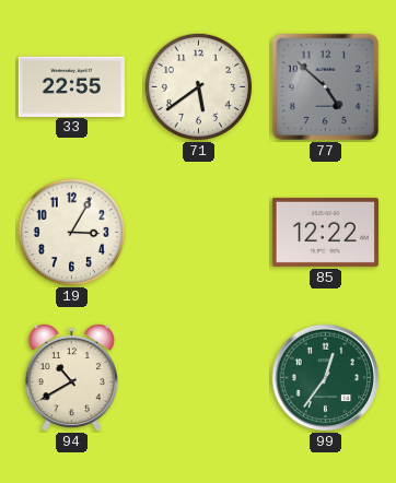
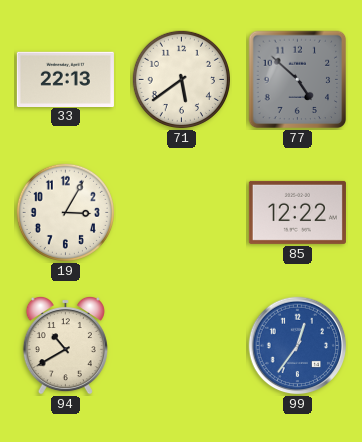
33: 22:55 -> 22:13 (65, 79)
99 dial: green -> blue (298, 346)
